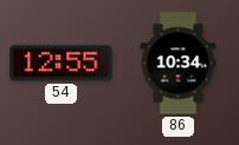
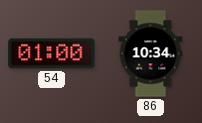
54: 12:55 -> 01:00 (52, 54)
